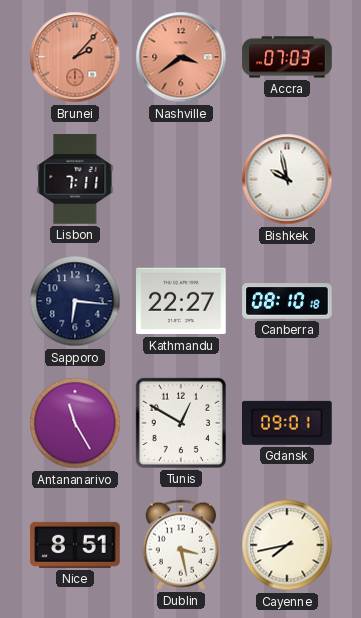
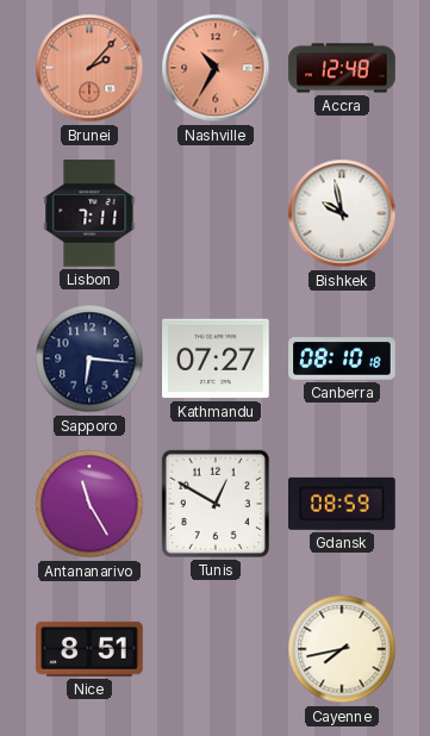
Nashville: 3:39 -> 10:35 (216, 68)
Accra: 07:03 -> 12:48 (342, 68)
Kathmandu: 22:27 -> 07:27 (216, 358)
Gdansk: 09:01 -> 08:59 (343, 504)
Dublin: 3:28 -> none (181, 545)
